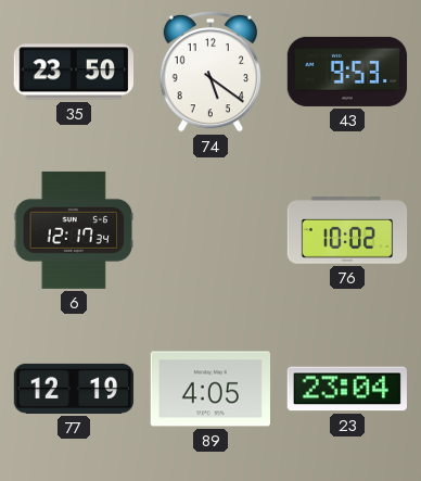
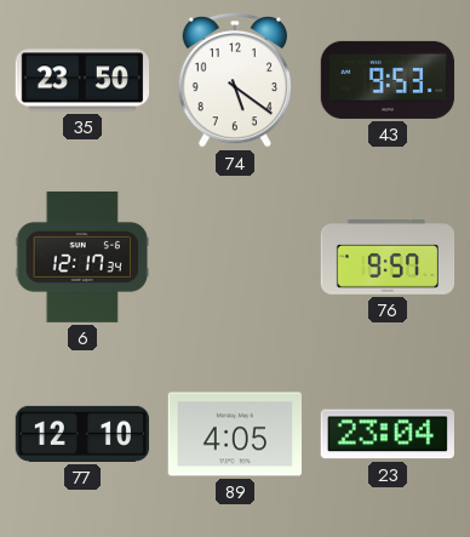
76: 10:02 -> 9:57 (388, 258)
77: 12:19 -> 12:10 (82, 434)
